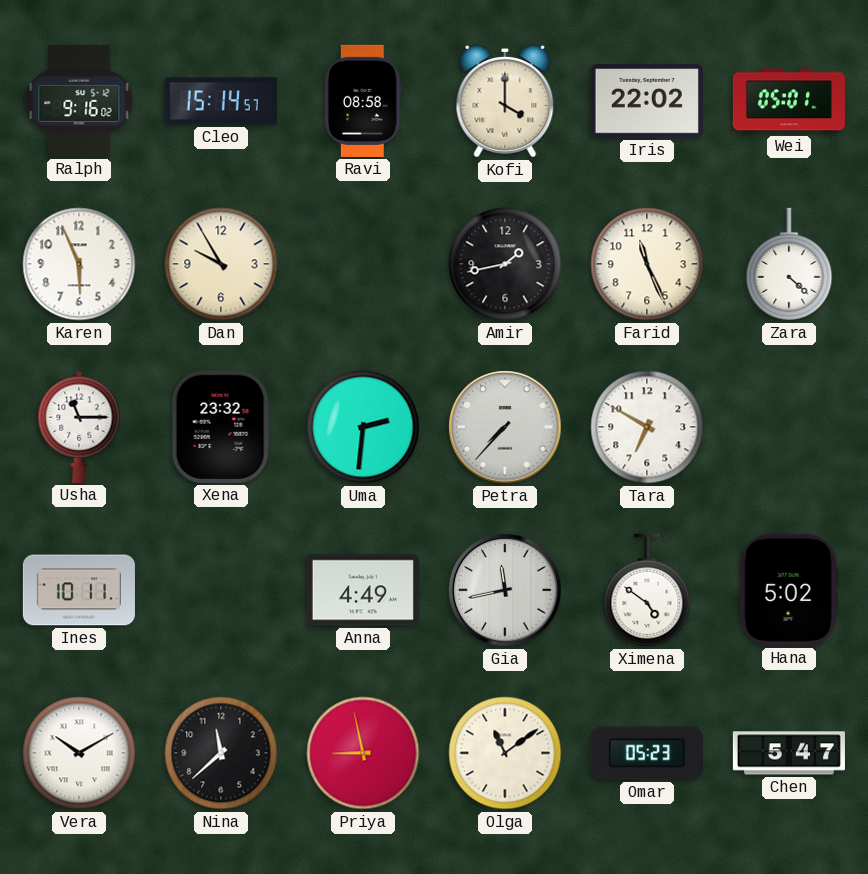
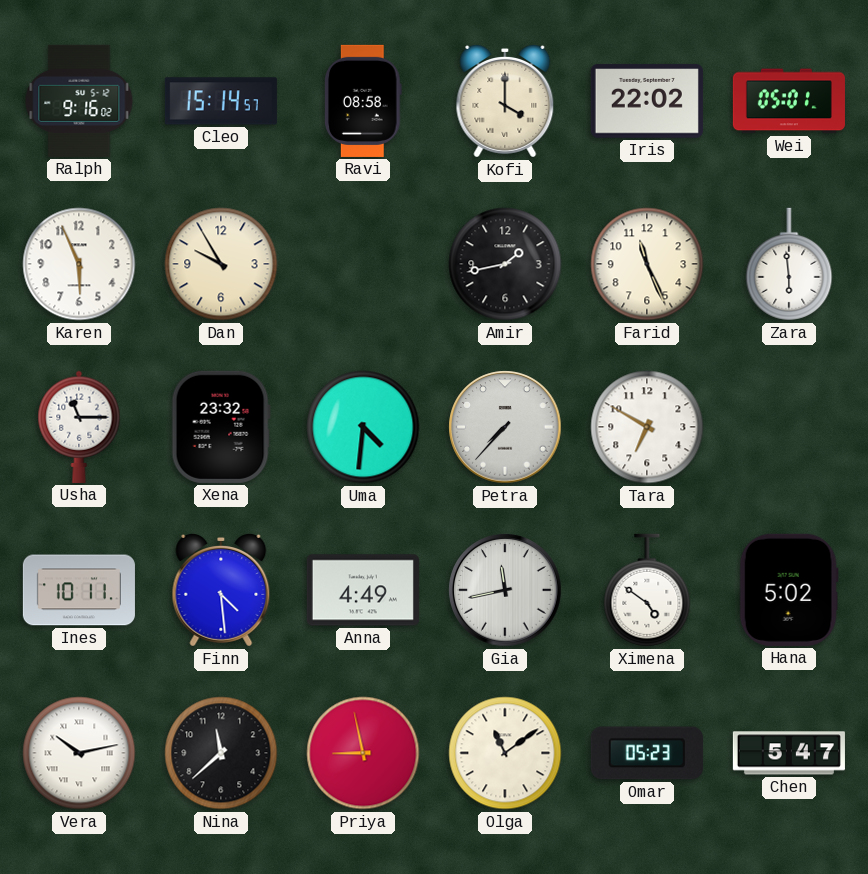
Zara: 4:22 -> 5:59 (789, 264)
Uma: 2:31 -> 4:31 (363, 427)
Finn: none -> 4:29 (221, 590)
Vera: 10:10 -> 10:13 (79, 753)
